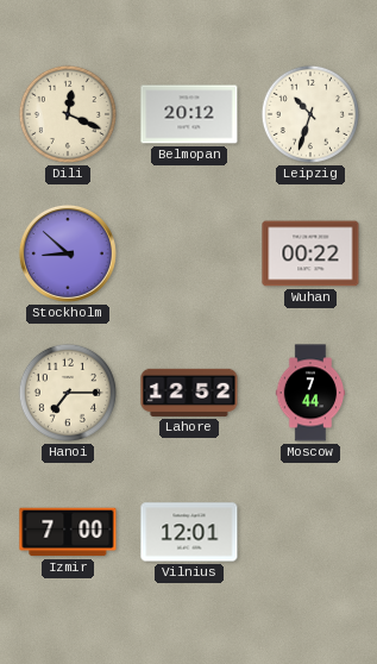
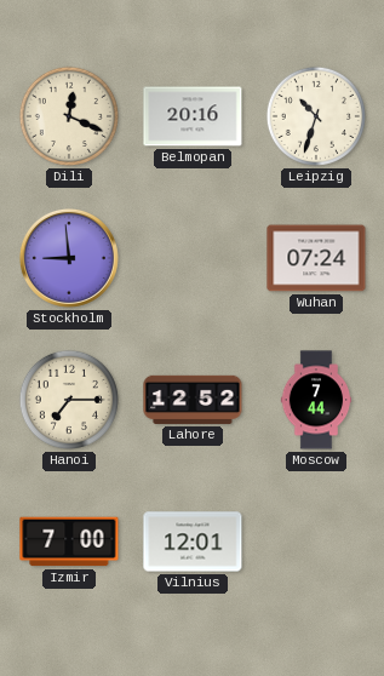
Belmopan: 20:12 -> 20:16 (193, 116)
Stockholm: 8:52 -> 8:59 (69, 258)
Wuhan: 00:22 -> 07:24 (316, 258)
